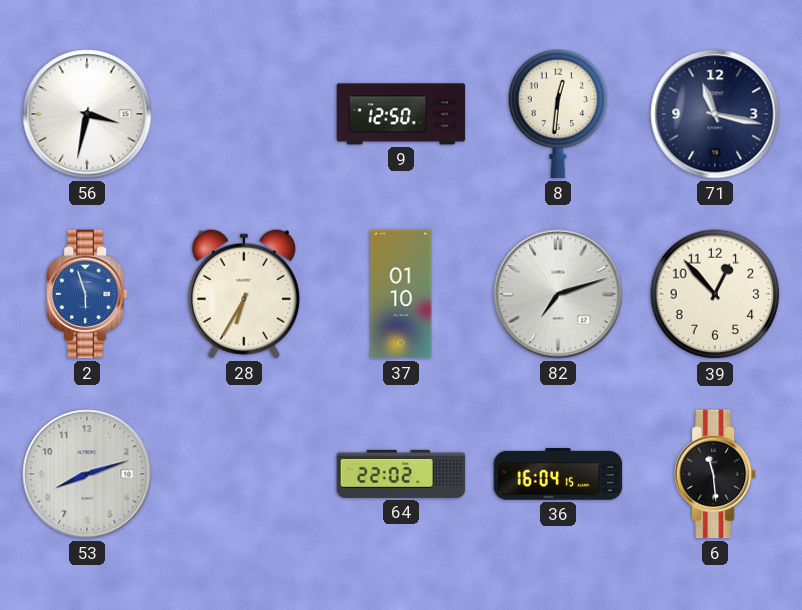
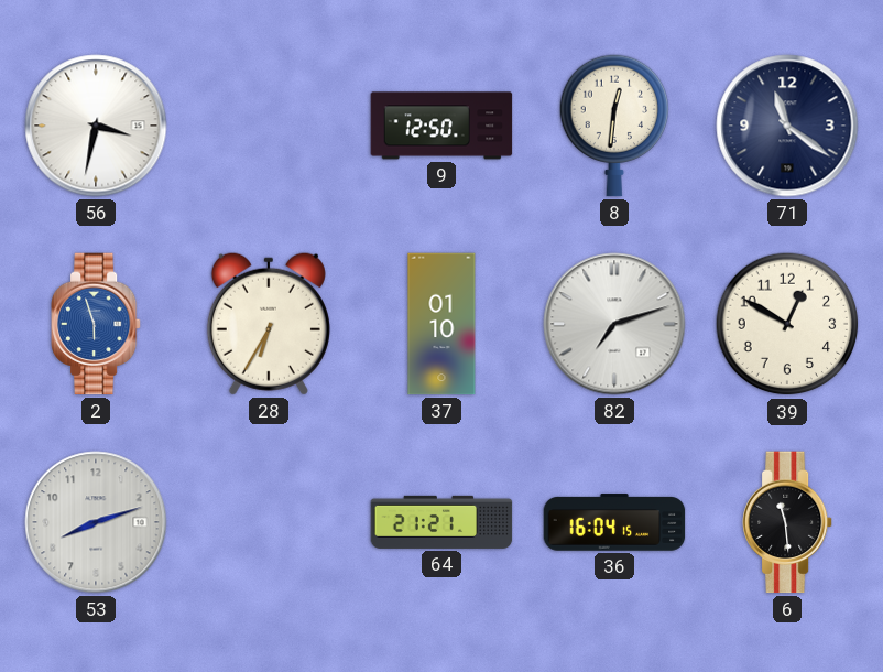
71: 11:17 -> 11:21 (787, 126)
39: 12:53 -> 12:50 (787, 324)
64: 22:02 -> 21:21 (441, 522)
